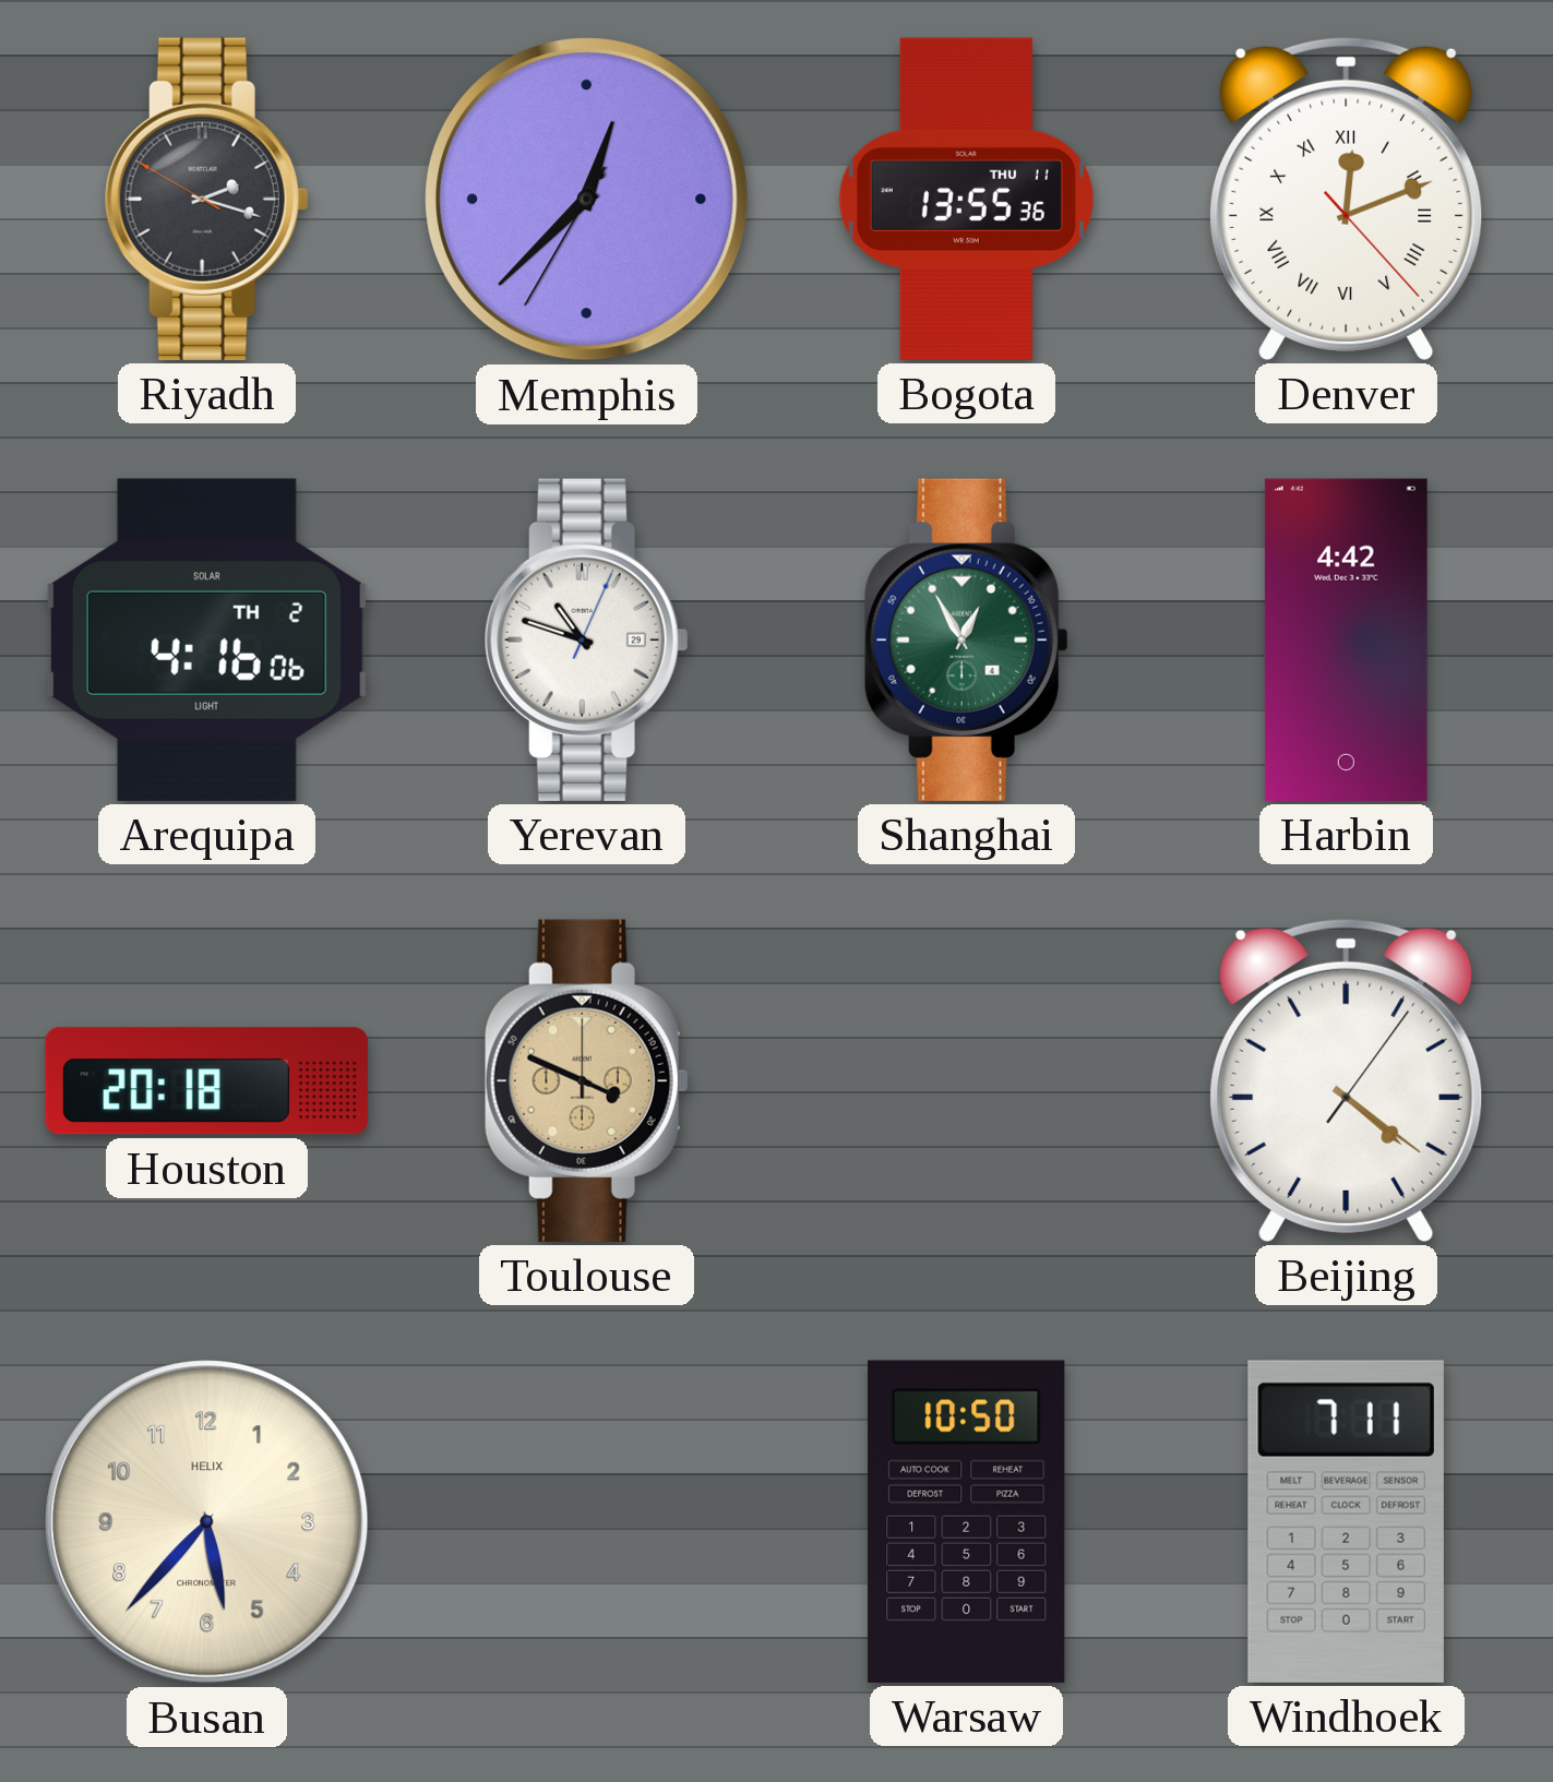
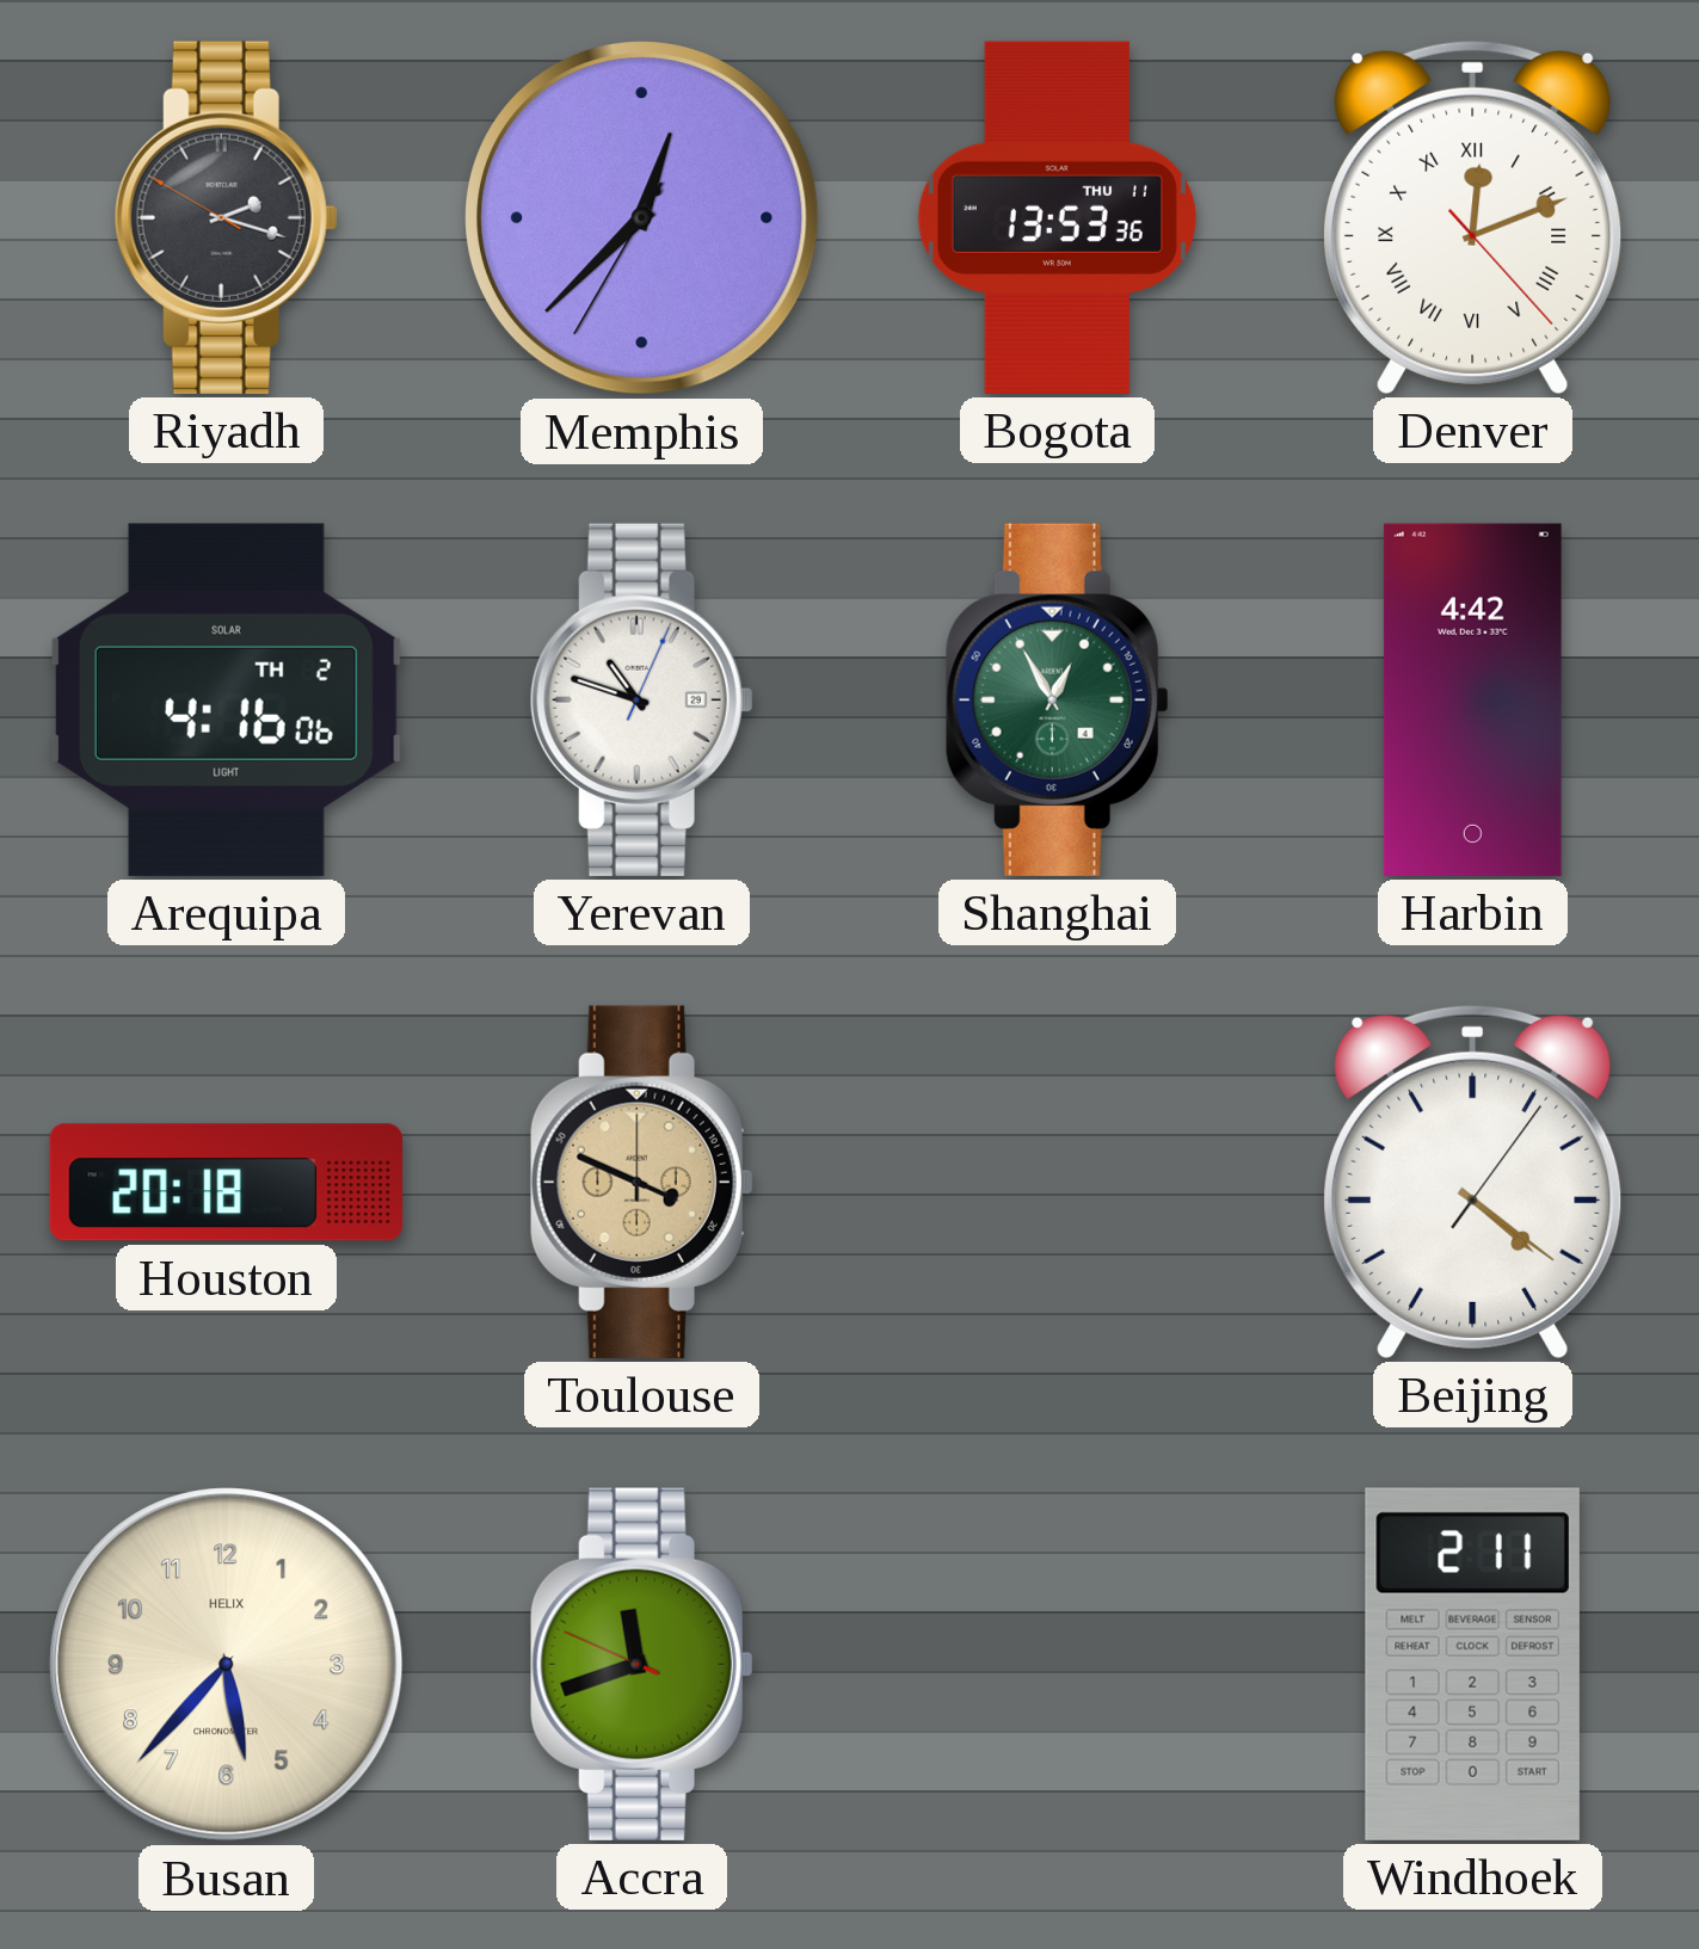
Bogota: 13:55 -> 13:53 (1057, 217)
Accra: none -> 11:41 (641, 1664)
Warsaw: 10:50 -> none (967, 1521)
Windhoek: 7:11 -> 2:11 (1472, 1664)
